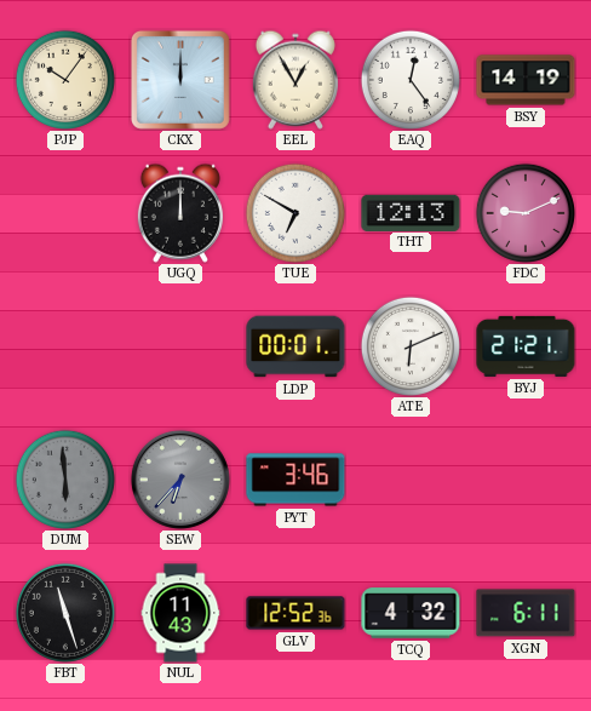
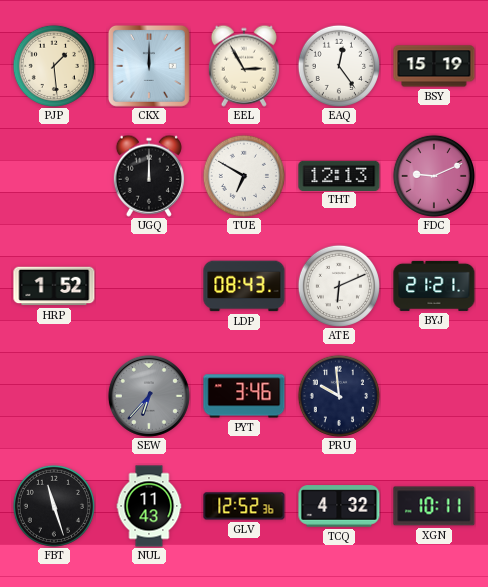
PJP: 10:06 -> 1:29 (54, 66)
EEL: 12:55 -> 2:55 (244, 66)
BSY: 14:19 -> 15:19 (434, 66)
HRP: none -> 1:52 (54, 286)
LDP: 00:01 -> 08:43 (244, 286)
DUM: 5:59 -> none (65, 480)
PRU: none -> 9:59 (339, 396)
XGN: 6:11 -> 10:11 (434, 506)
